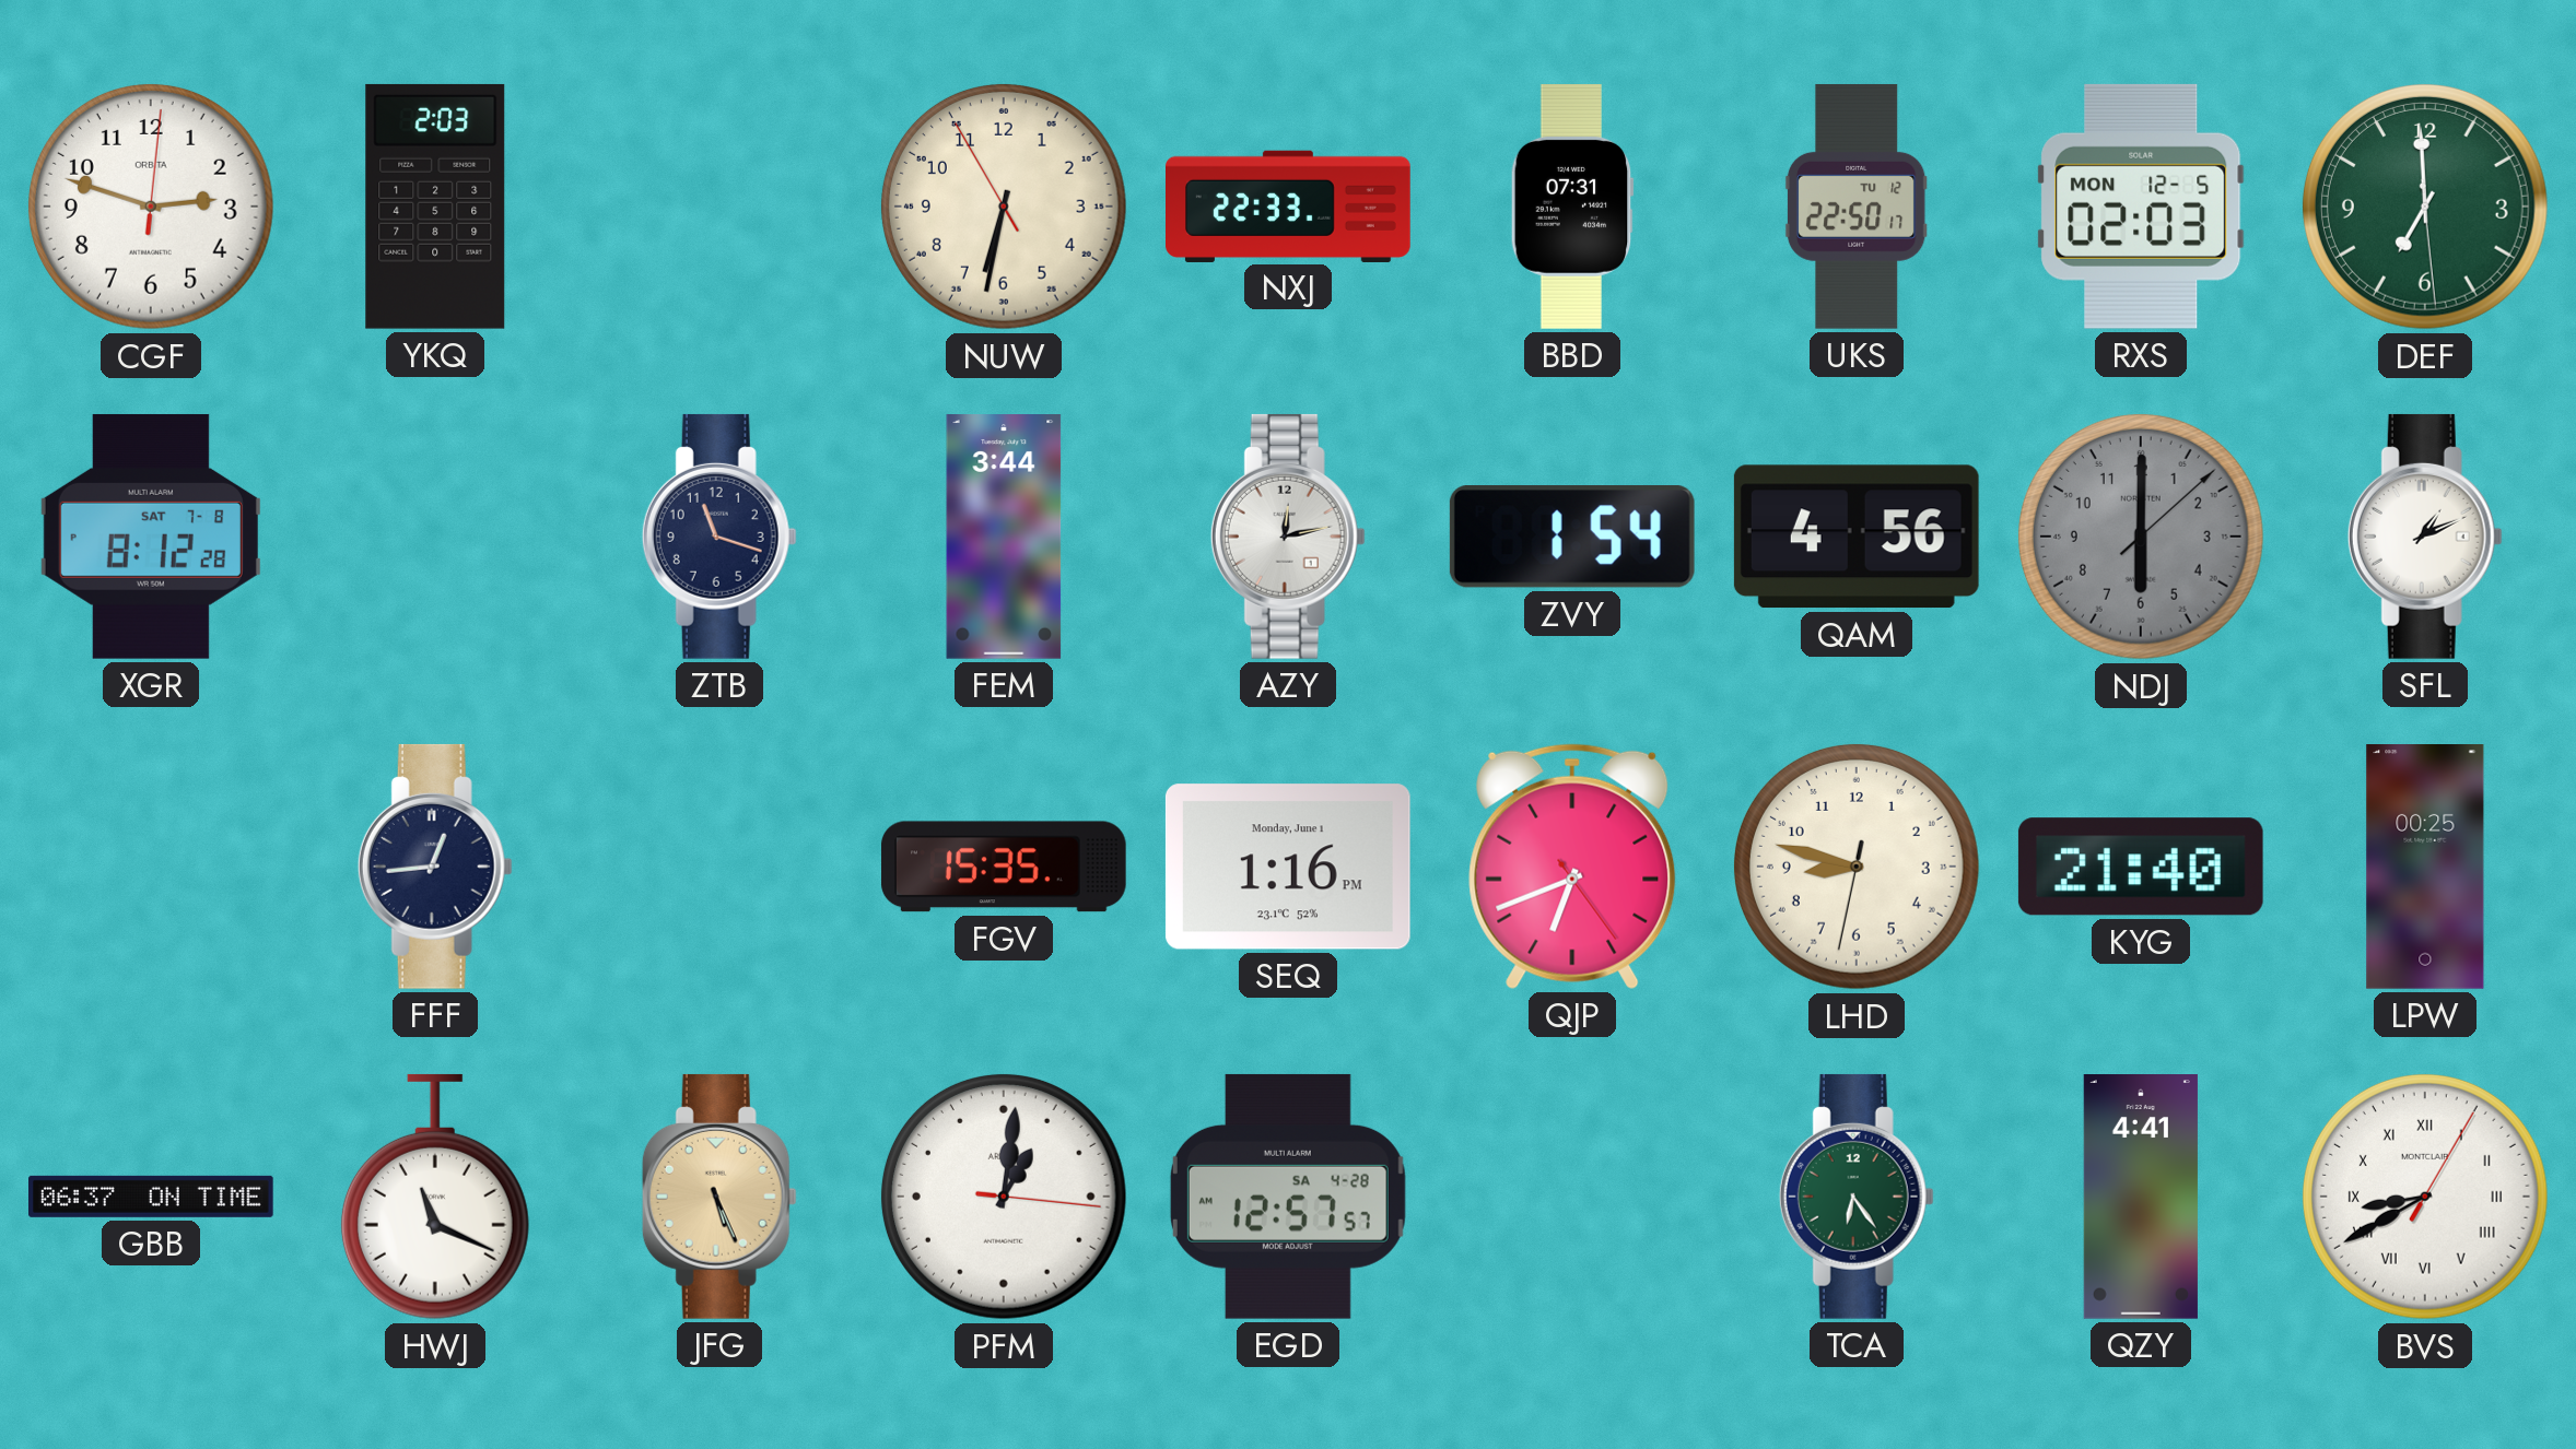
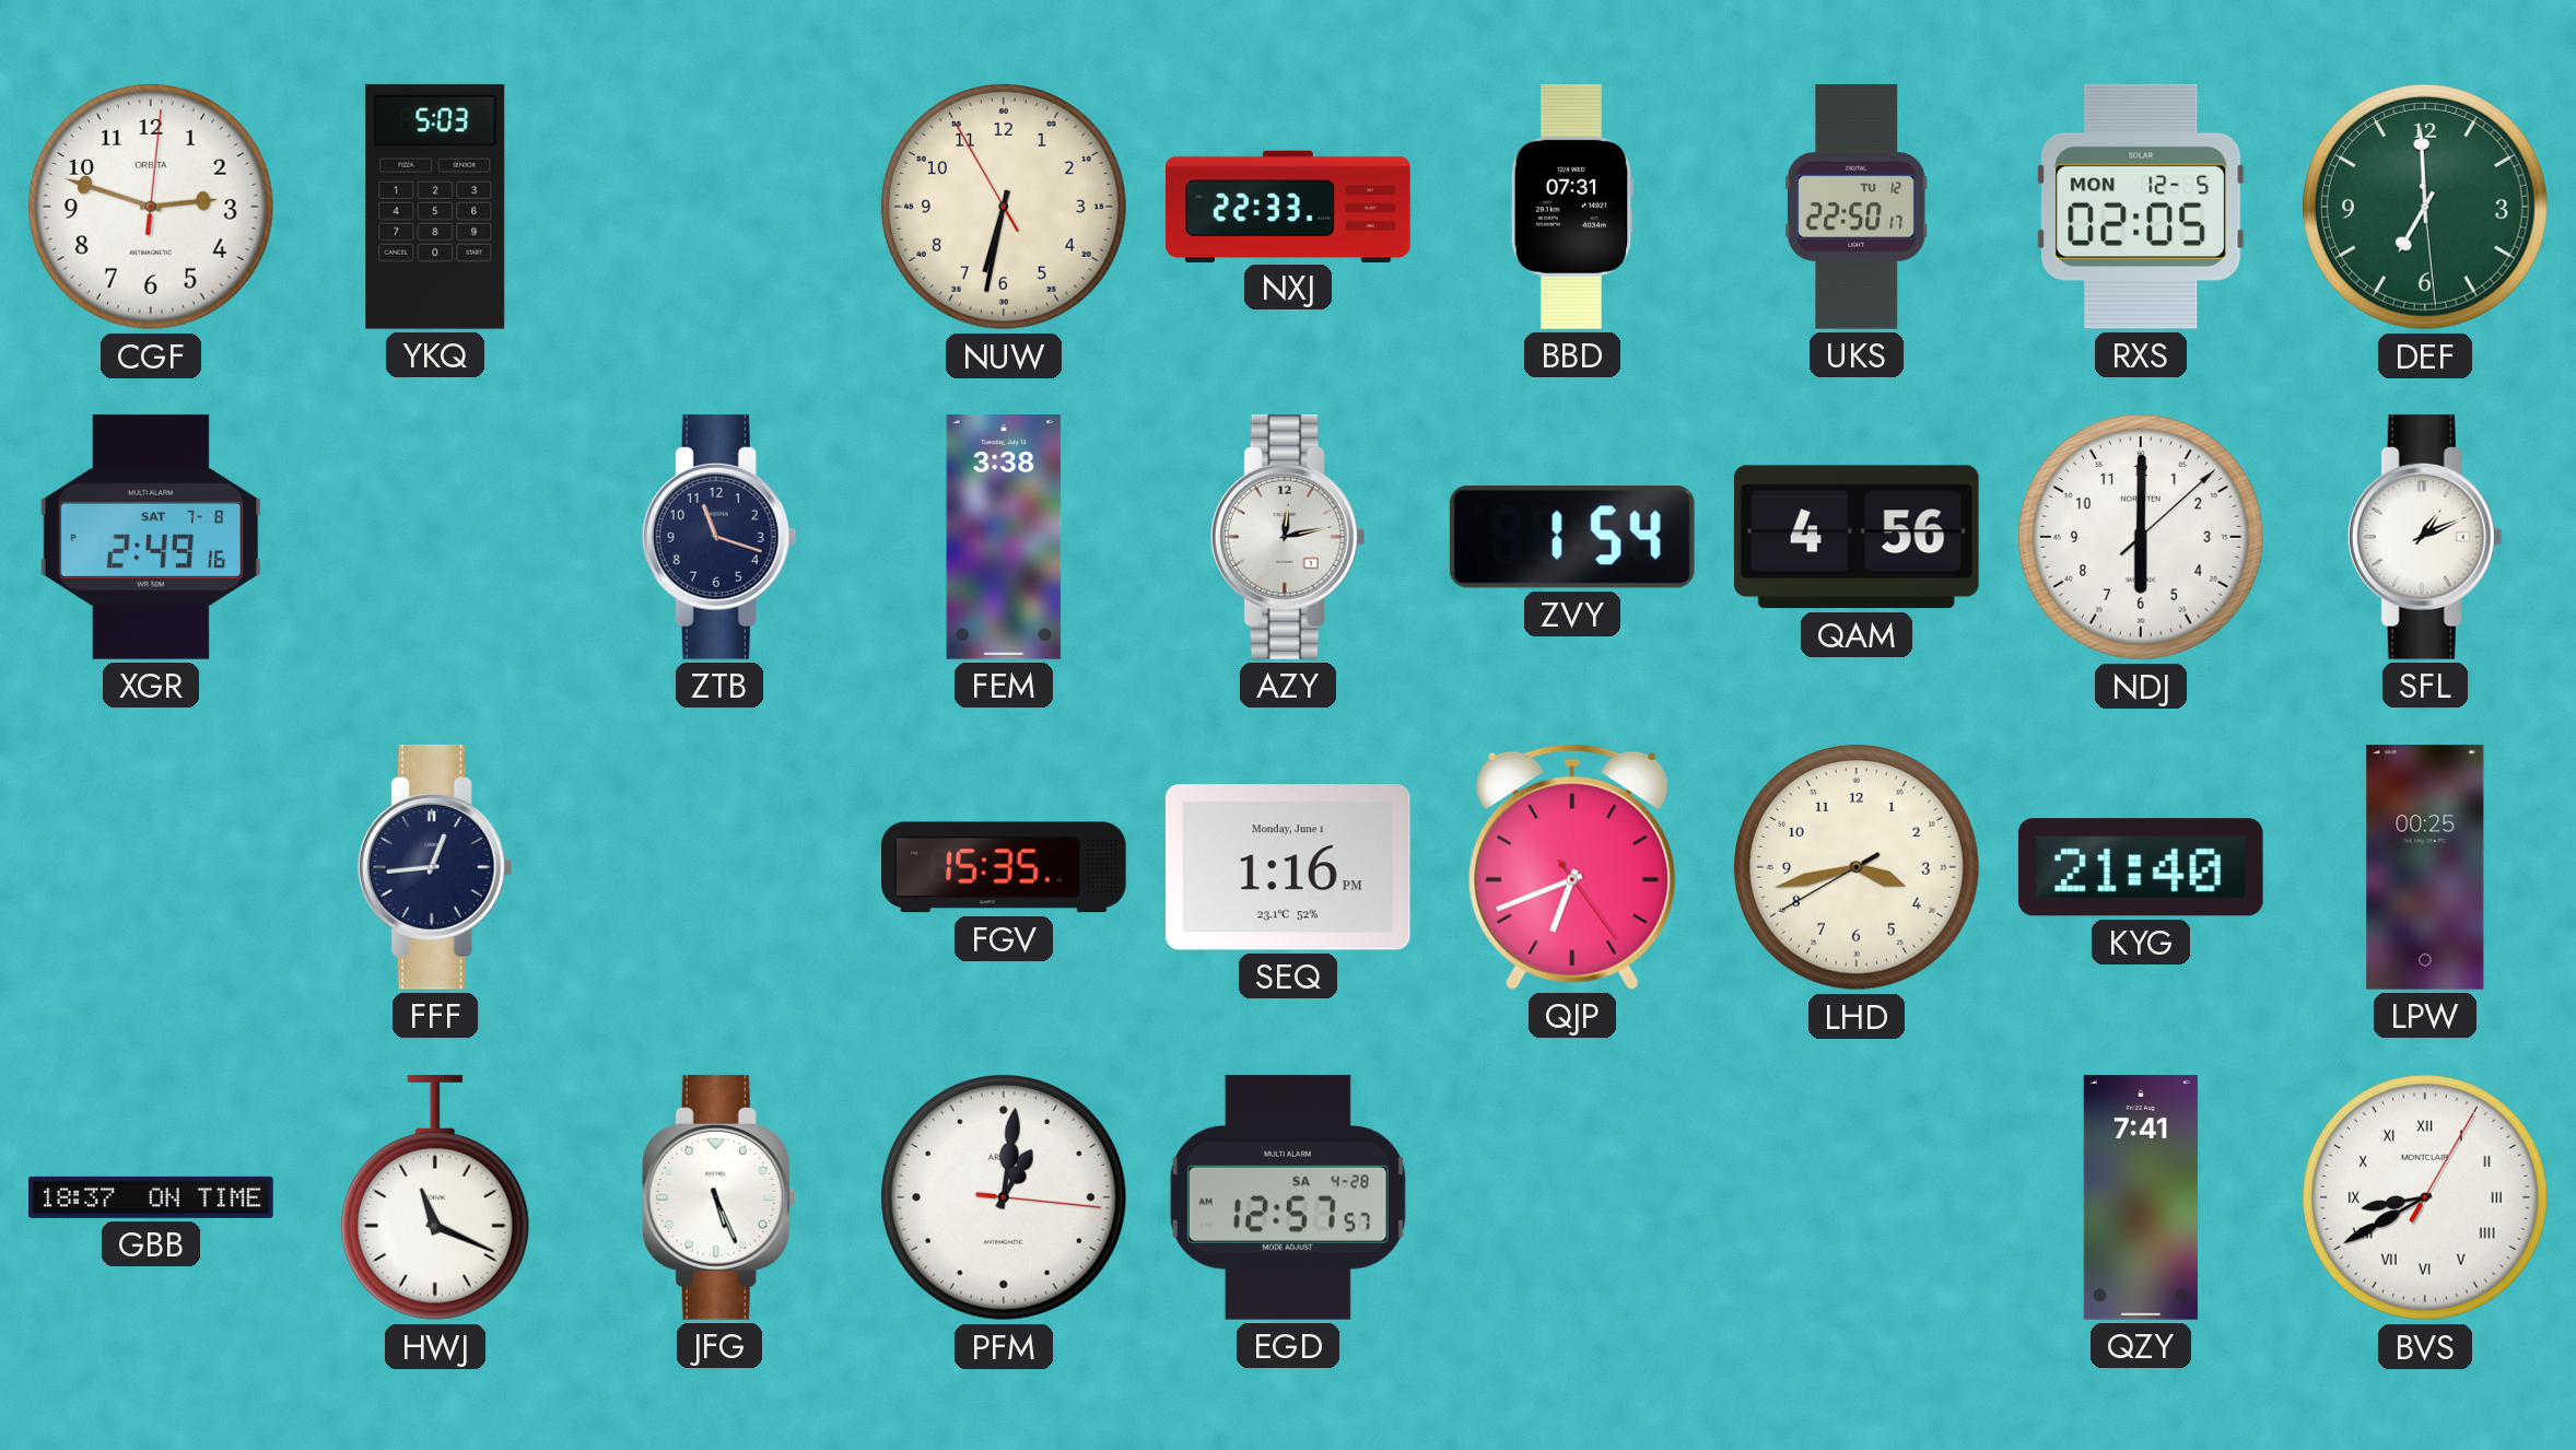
YKQ: 2:03 -> 5:03 (435, 207)
RXS: 02:03 -> 02:05 (2141, 207)
XGR: 8:12 -> 2:49 (151, 537)
FEM: 3:44 -> 3:38 (1004, 538)
NDJ dial: grey -> white (2141, 537)
LHD: 8:47 -> 3:42 (1857, 867)
GBB: 06:37 -> 18:37 (152, 1197)
JFG dial: champagne -> white (719, 1197)
TCA: 6:24 -> none (1857, 1197)
QZY: 4:41 -> 7:41 (2141, 1198)
